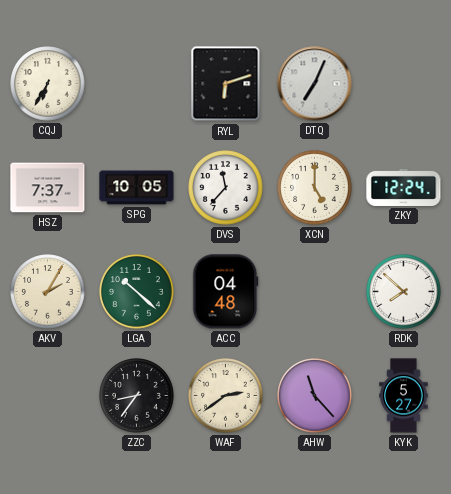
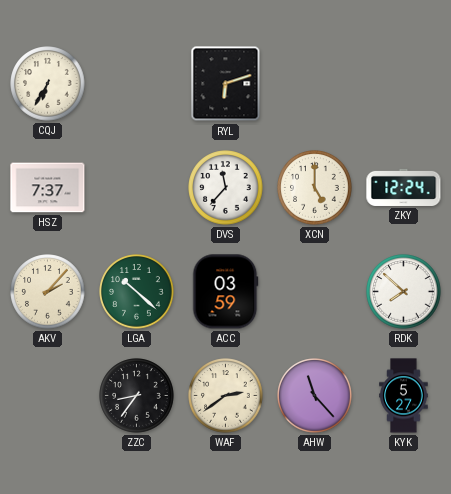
DTQ: 7:04 -> none (315, 84)
SPG: 10:05 -> none (137, 188)
AKV: 2:05 -> 2:07 (48, 292)
ACC: 04:48 -> 03:59 (226, 292)
